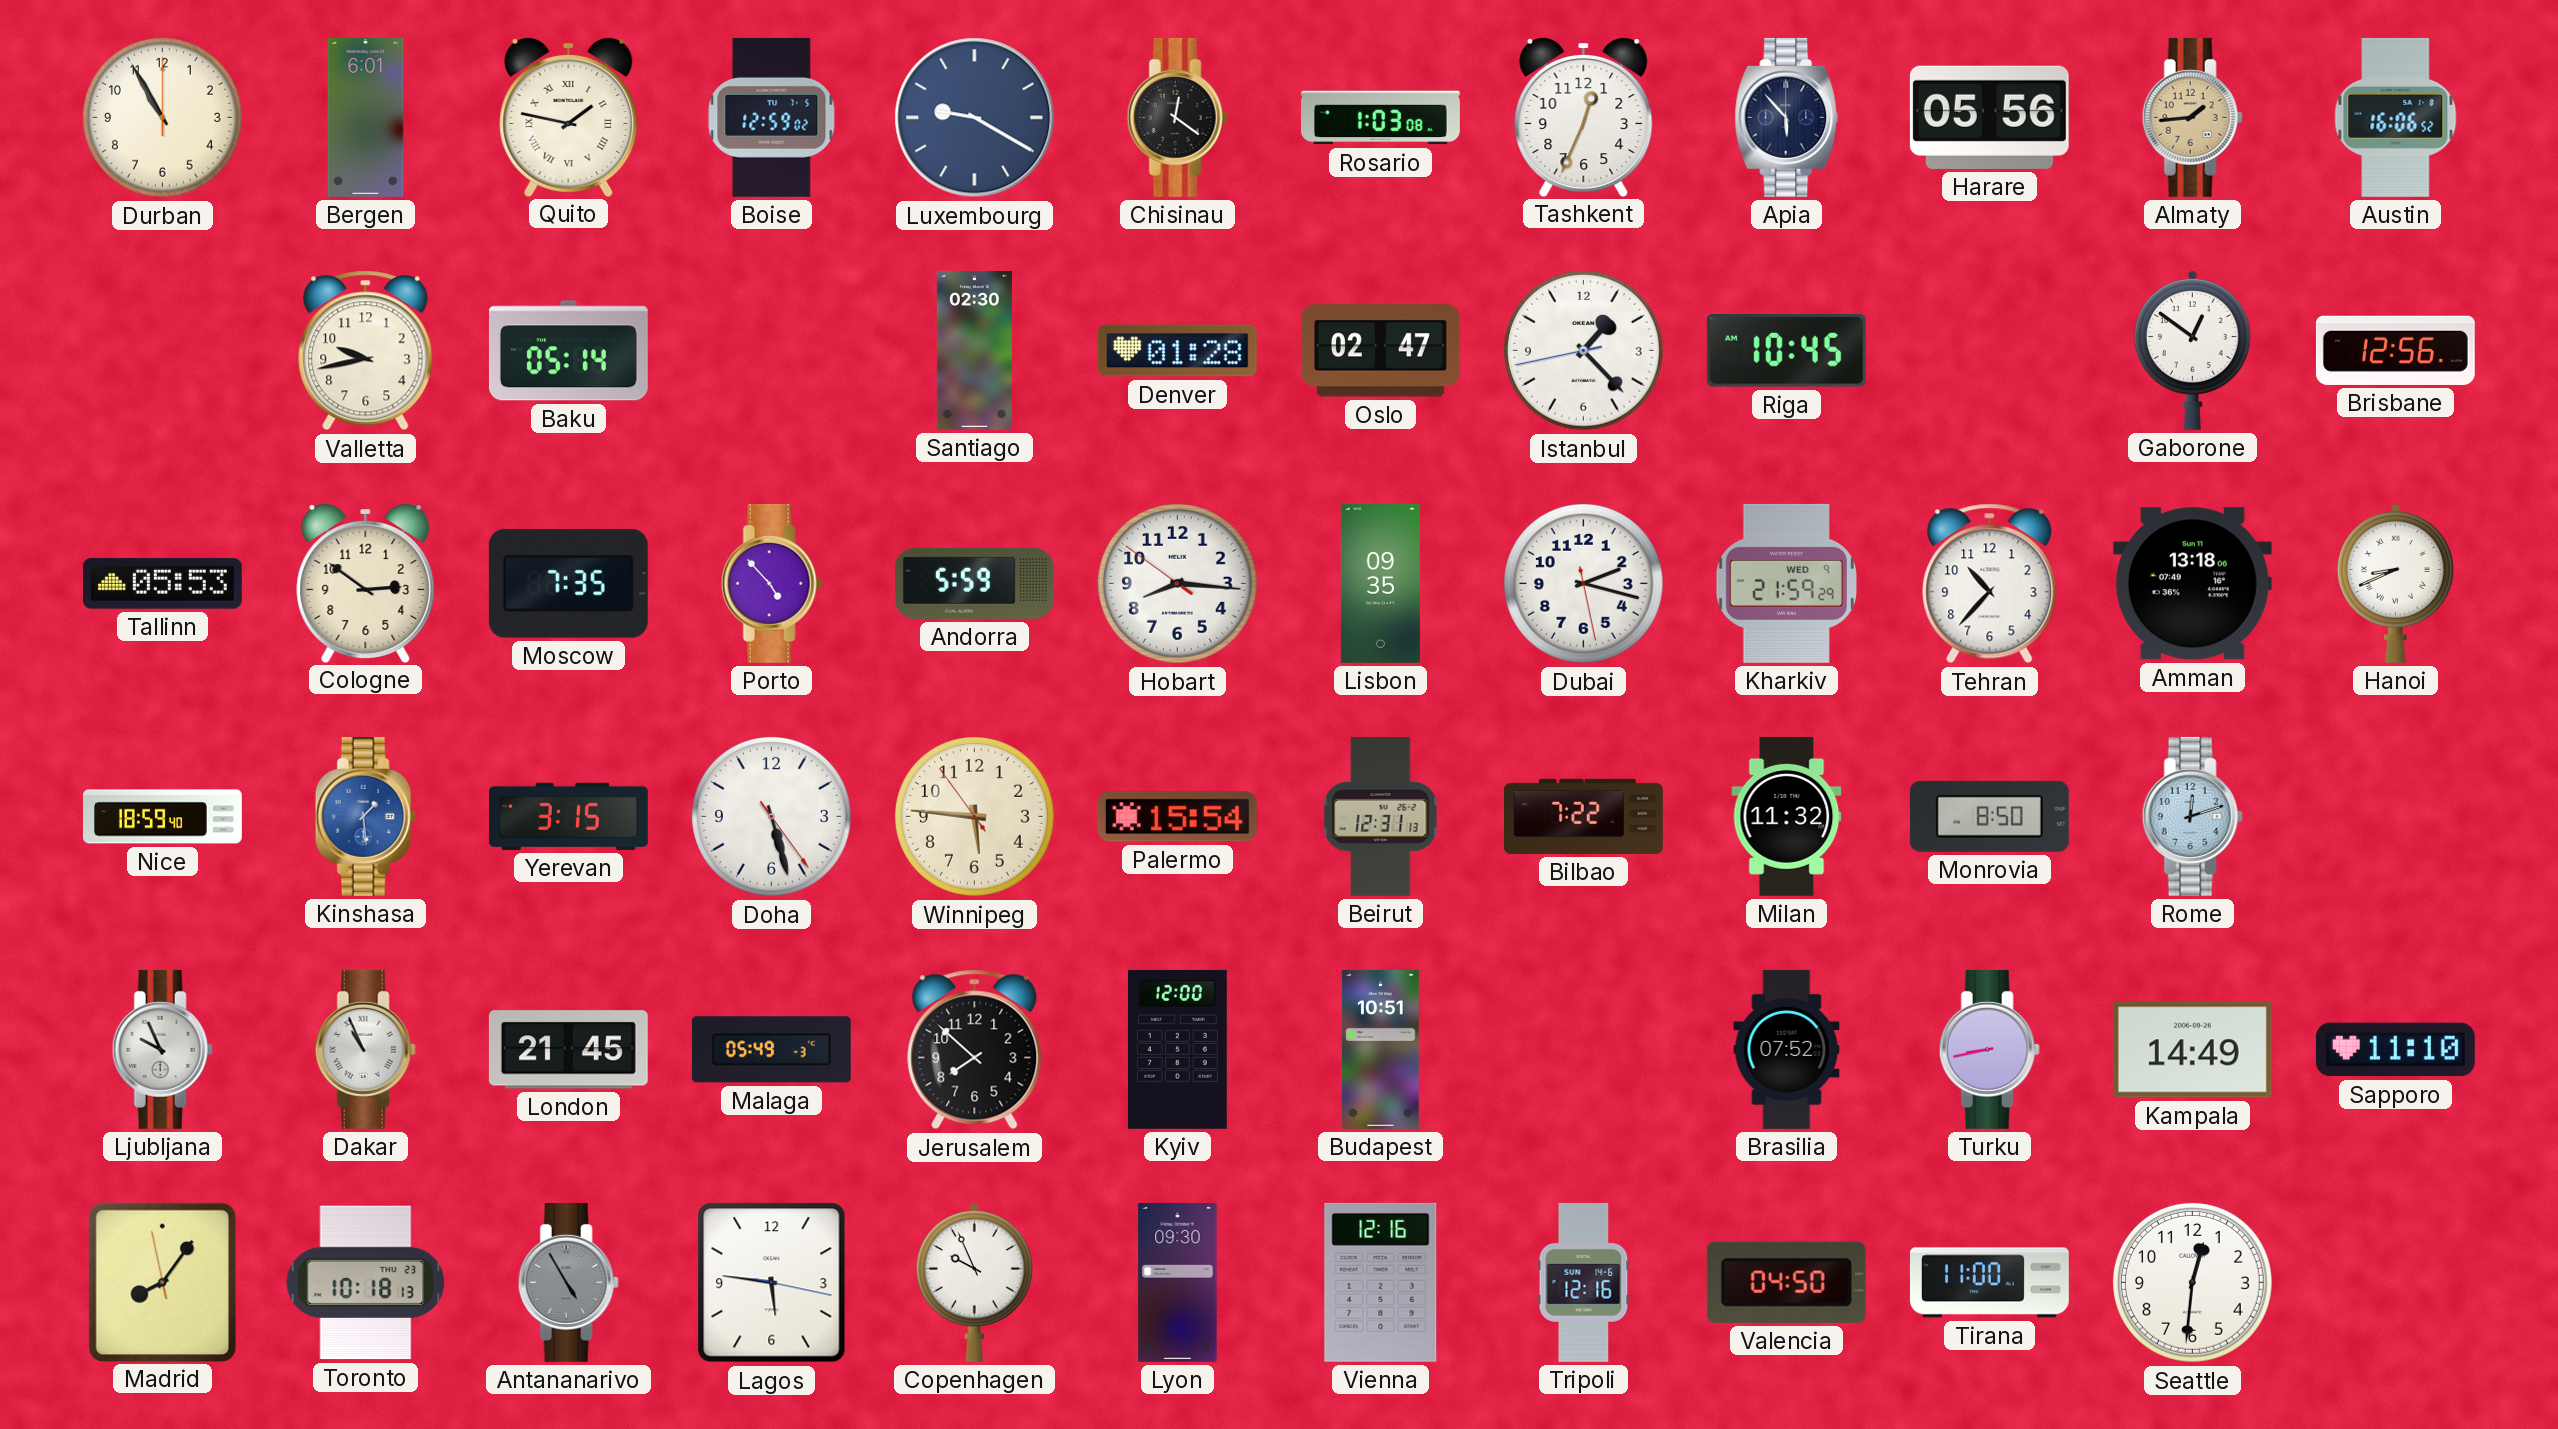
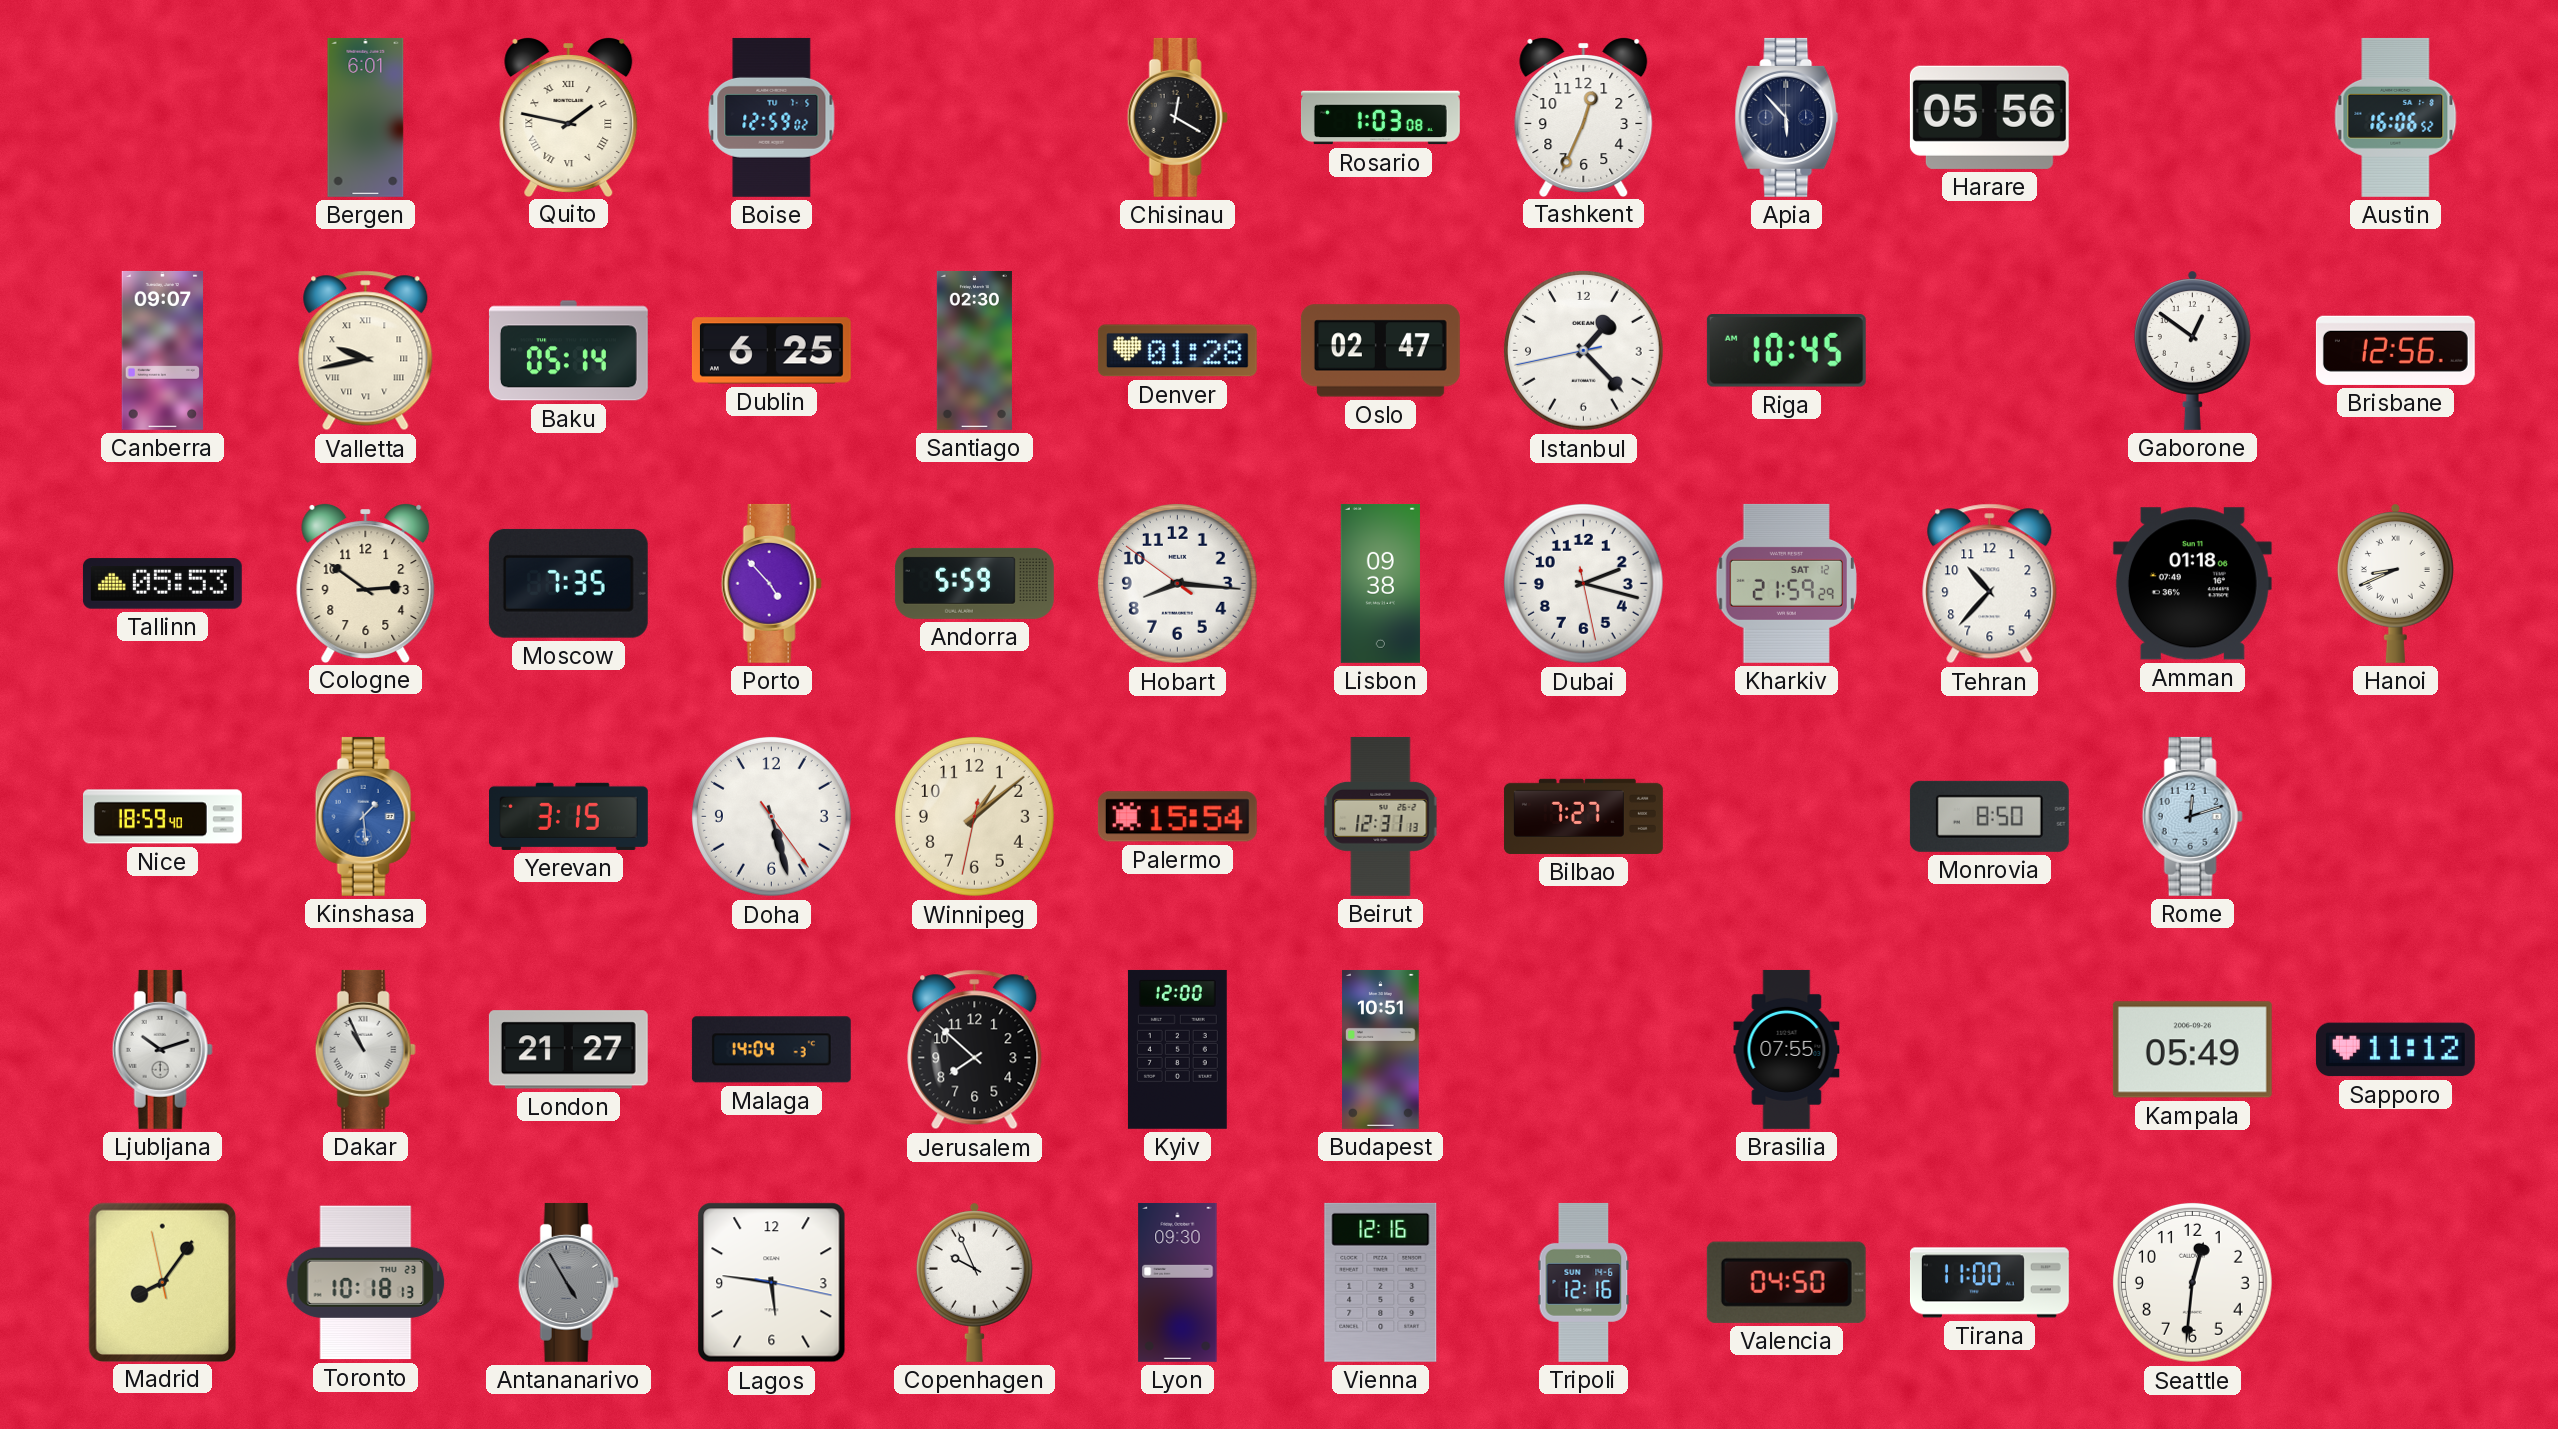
Durban: 10:55 -> none (162, 117)
Luxembourg: 9:20 -> none (975, 118)
Chisinau: 12:21 -> 12:20 (1177, 117)
Almaty: 1:44 -> none (2192, 117)
Canberra: none -> 09:07 (163, 350)
Valletta numerals: Arabic -> Roman (366, 351)
Dublin: none -> 6:25 (771, 351)
Lisbon: 09:35 -> 09:38 (1380, 583)
Kharkiv date: WED 9 -> SAT 12 (1786, 583)
Amman: 13:18 -> 01:18 (2192, 584)
Winnipeg: 5:45 -> 1:08 (974, 816)
Bilbao: 7:22 -> 7:27 (1583, 816)
Milan: 11:32 -> none (1787, 816)
Ljubljana: 9:56 -> 10:12 (162, 1049)
London: 21:45 -> 21:27 (568, 1050)
Malaga: 05:49 -> 14:04 (771, 1050)
Brasilia: 07:52 -> 07:55 (1787, 1049)
Turku: 8:43 -> none (1989, 1049)
Kampala: 14:49 -> 05:49 (2192, 1050)
Sapporo: 11:10 -> 11:12 (2395, 1050)
